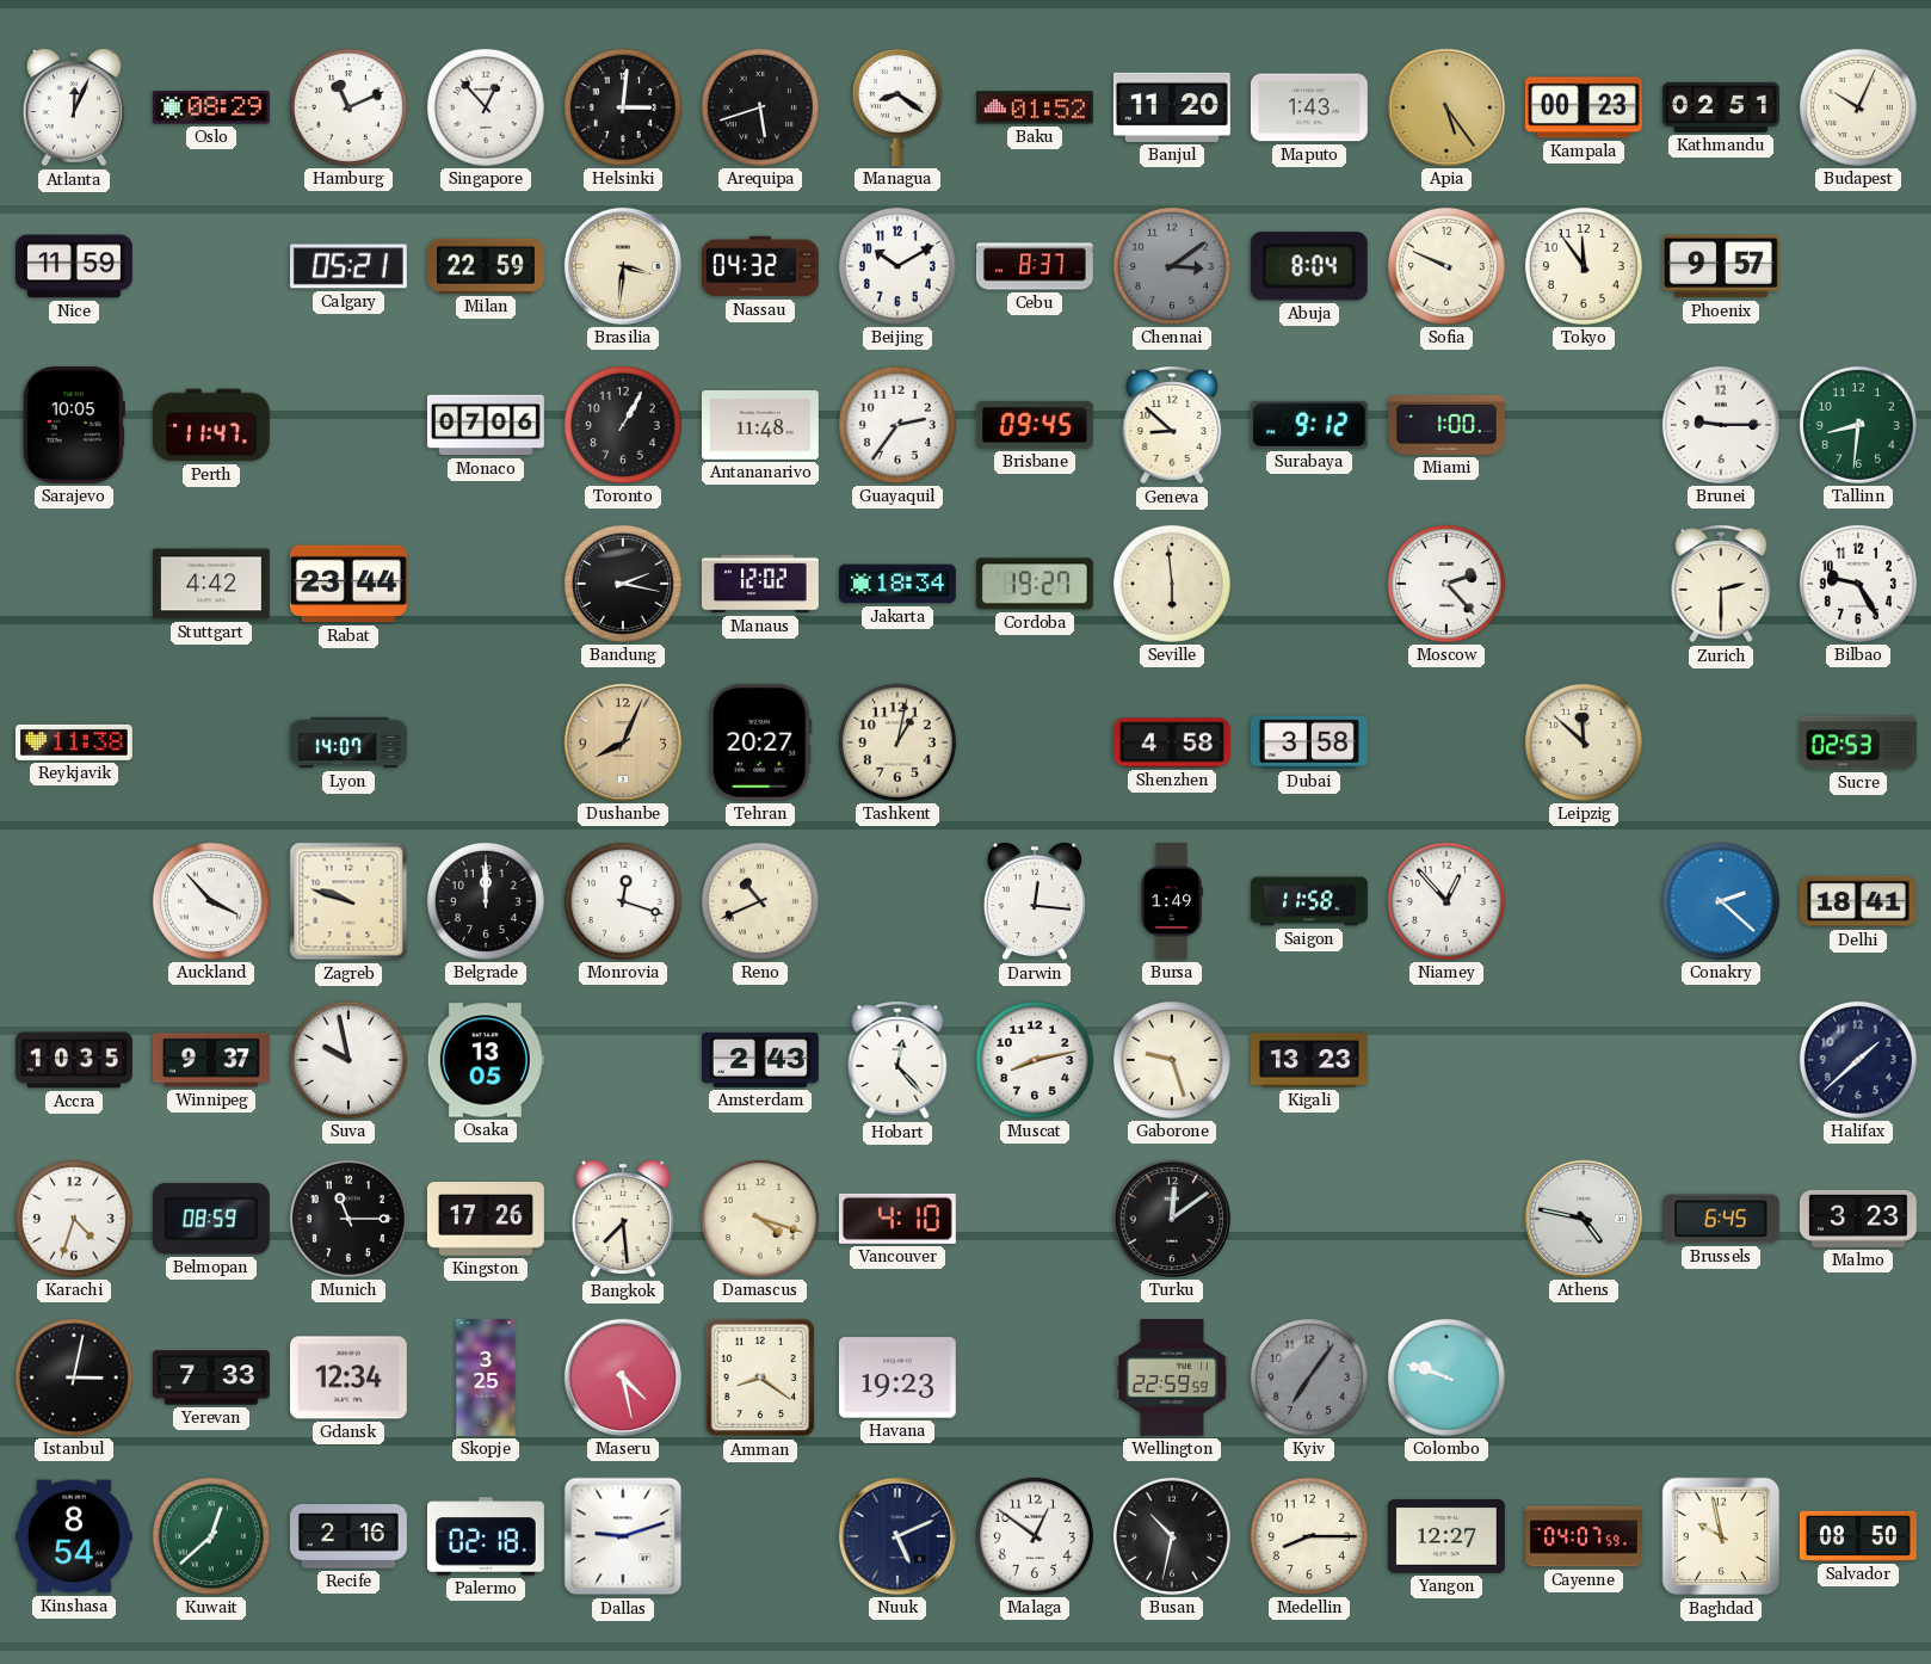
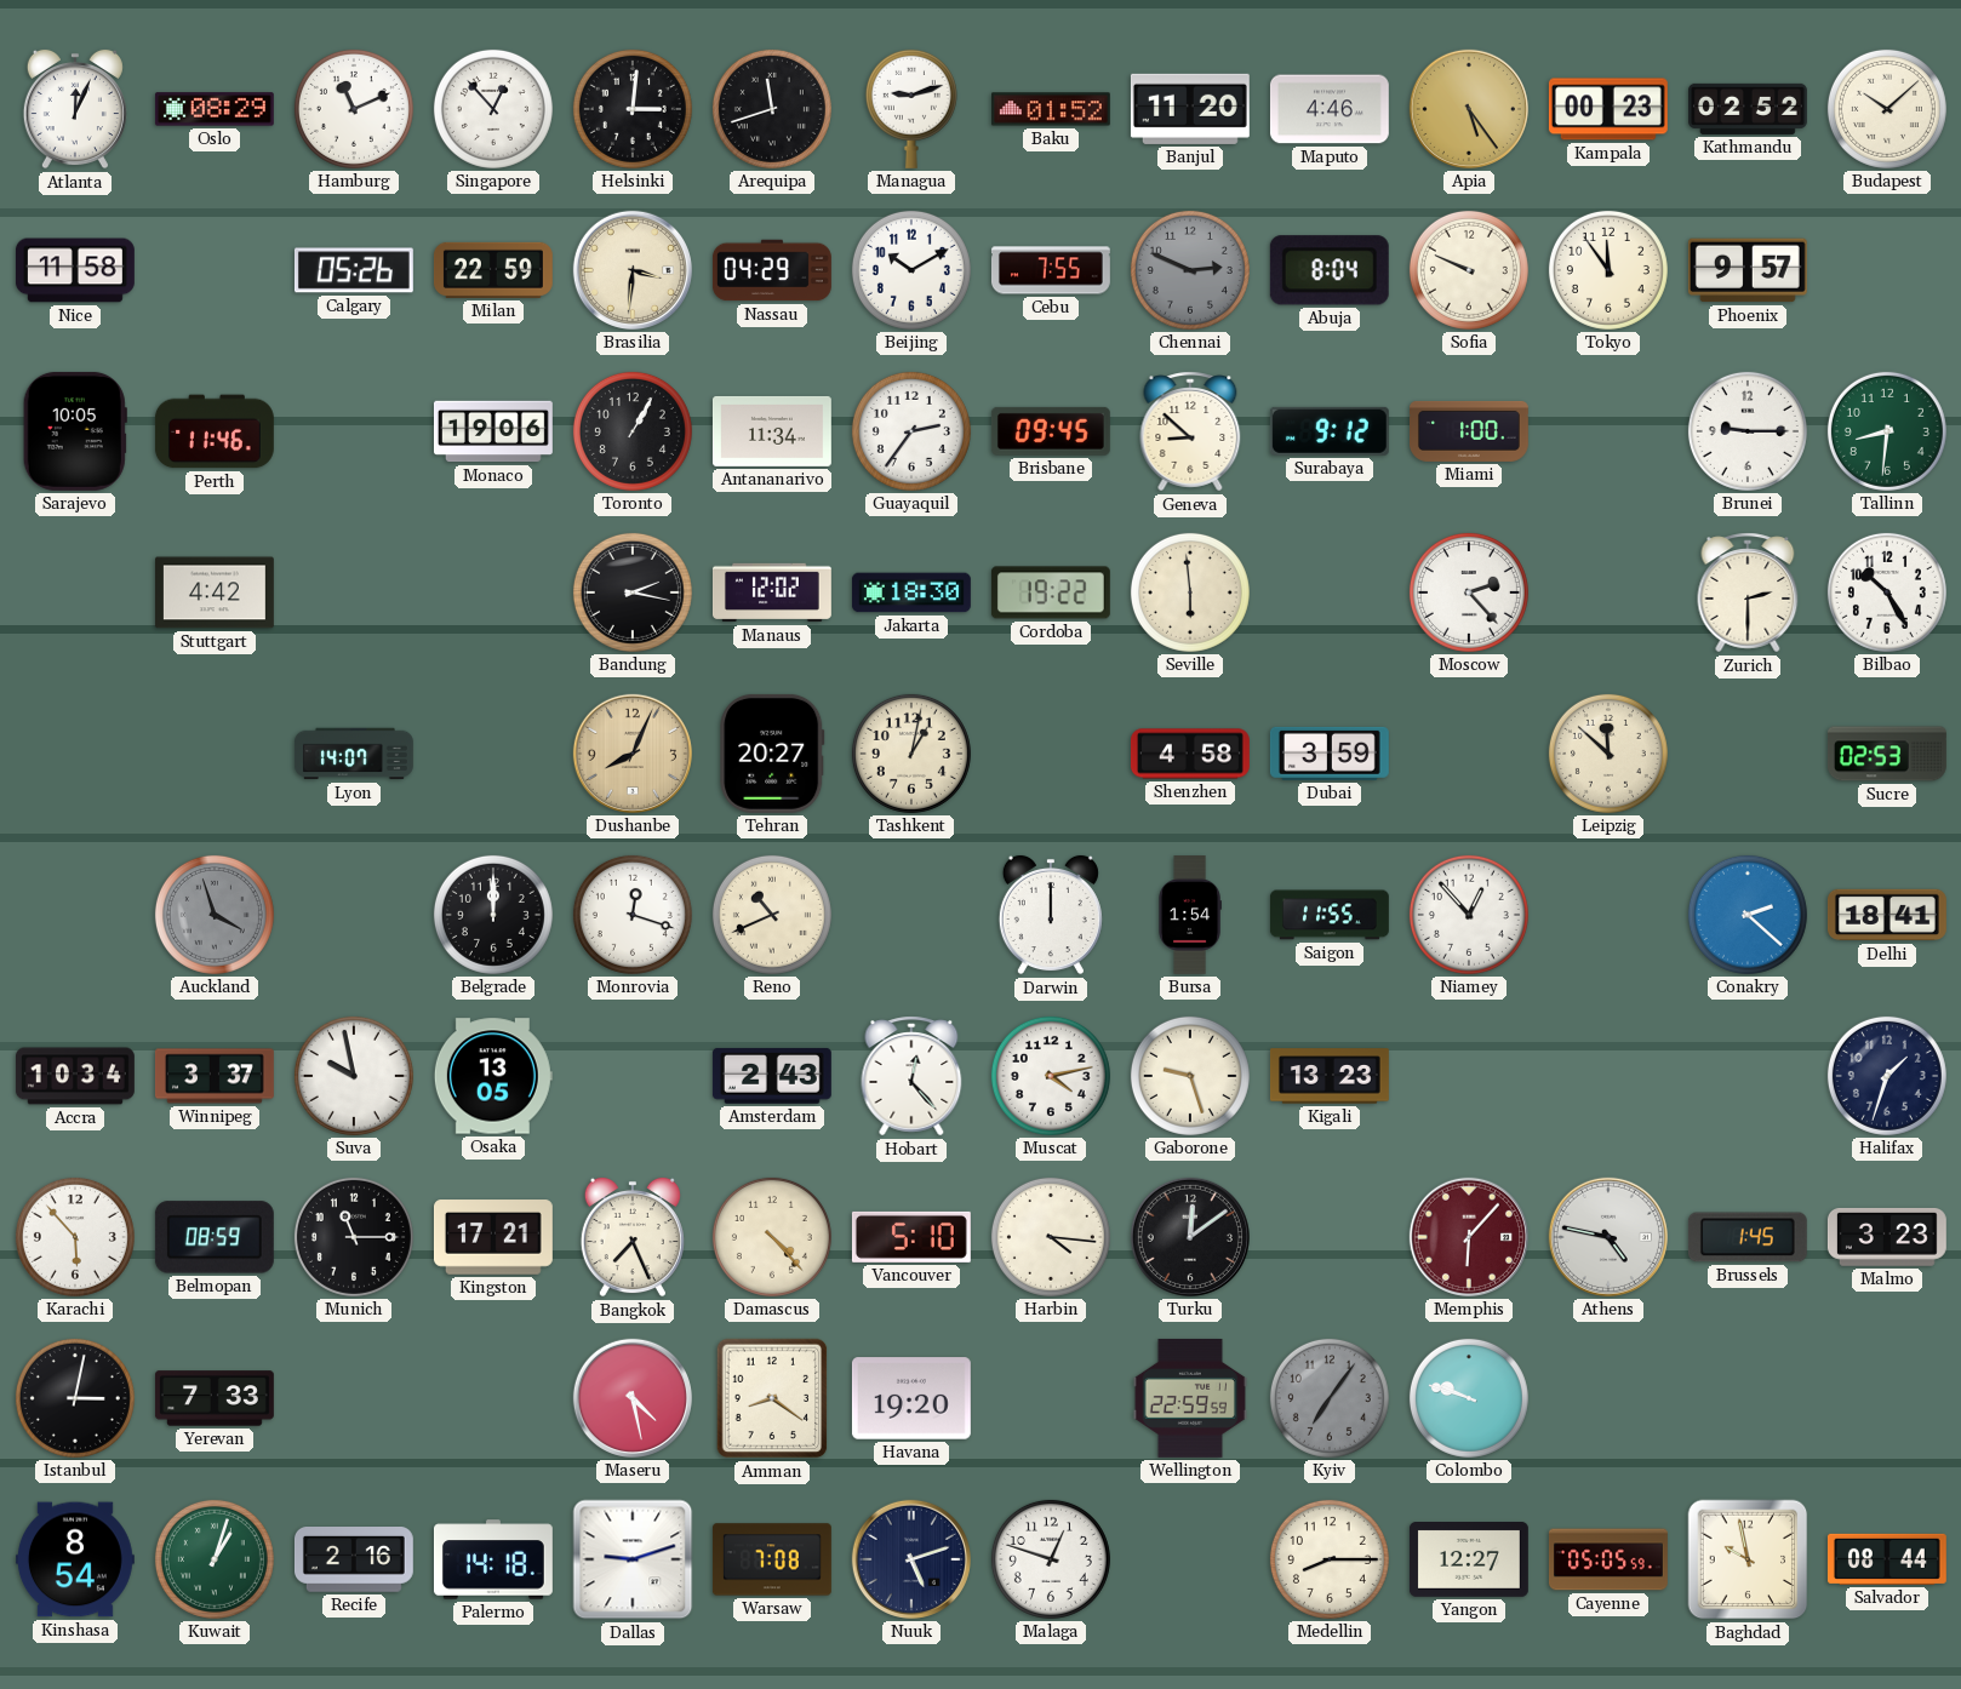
Arequipa: 5:42 -> 11:42 (772, 109)
Managua: 8:21 -> 9:12 (911, 109)
Maputo: 1:43 -> 4:46 (1330, 109)
Kathmandu: 02:51 -> 02:52 (1748, 109)
Budapest: 10:04 -> 10:08 (1887, 109)
Nice: 11:59 -> 11:58 (75, 270)
Calgary: 05:21 -> 05:26 (354, 270)
Nassau: 04:32 -> 04:29 (772, 270)
Cebu: 8:37 -> 7:55 (1051, 270)
Chennai: 3:09 -> 2:49 (1190, 270)
Perth: 11:47 -> 11:46 (215, 431)
Monaco: 07:06 -> 19:06 (493, 431)
Antananarivo: 11:48 -> 11:34 (772, 431)
Rabat: 23:44 -> none (348, 584)
Jakarta: 18:34 -> 18:30 (911, 592)
Cordoba: 19:27 -> 19:22 (1051, 592)
Bilbao: 9:25 -> 10:25 (1887, 592)
Reykjavik: 11:38 -> none (74, 742)
Dubai: 3:58 -> 3:59 (1330, 754)
Auckland: 3:53 -> 3:57 (215, 915)
Auckland dial: white -> grey (215, 915)
Zagreb: 9:48 -> none (348, 901)
Darwin: 12:16 -> 12:00 (1051, 915)
Bursa: 1:49 -> 1:54 (1190, 916)
Saigon: 11:58 -> 11:55 (1330, 915)
Accra: 10:35 -> 10:34 (75, 1076)
Winnipeg: 9:37 -> 3:37 (215, 1076)
Muscat: 8:13 -> 4:13 (1051, 1076)
Halifax: 1:38 -> 1:33 (1887, 1076)
Karachi: 4:33 -> 5:53 (75, 1237)
Kingston: 17:26 -> 17:21 (493, 1237)
Bangkok: 7:29 -> 7:26 (633, 1237)
Damascus: 4:18 -> 4:23 (772, 1237)
Vancouver: 4:10 -> 5:10 (911, 1237)
Harbin: none -> 4:16 (1051, 1237)
Memphis: none -> 6:07 (1469, 1237)
Brussels: 6:45 -> 1:45 (1748, 1237)
Gdansk: 12:34 -> none (348, 1378)
Skopje: 3:25 -> none (486, 1379)
Havana: 19:23 -> 19:20 (911, 1398)
Kuwait: 12:38 -> 1:03 (215, 1559)
Palermo: 02:18 -> 14:18 (493, 1559)
Warsaw: none -> 7:08 (772, 1559)
Nuuk: 5:11 -> 5:12 (911, 1559)
Malaga: 12:51 -> 12:48 (1051, 1559)
Busan: 10:32 -> none (1172, 1536)
Cayenne: 04:07 -> 05:05 (1608, 1559)
Salvador: 08:50 -> 08:44 (1887, 1559)
